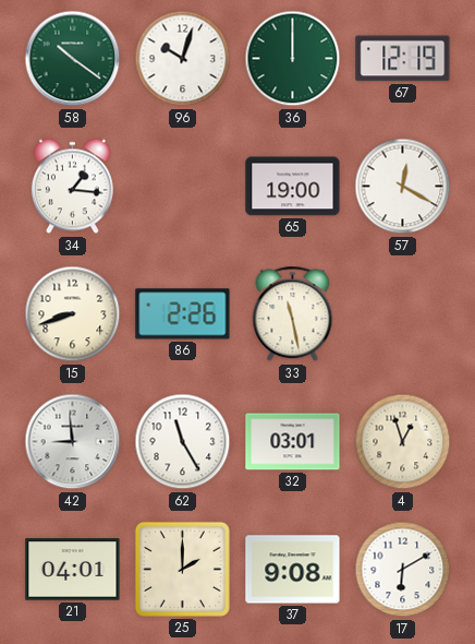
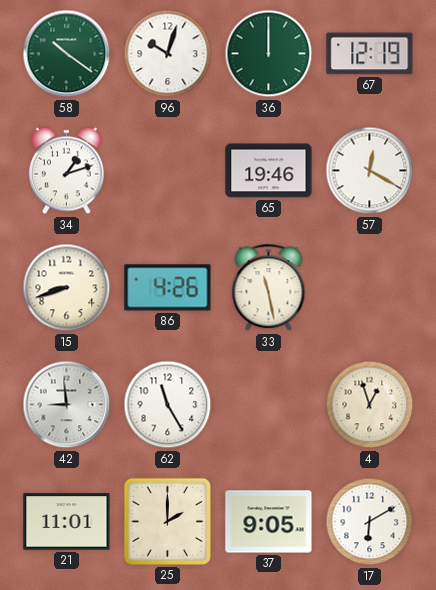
34: 1:16 -> 1:12 (66, 171)
65: 19:00 -> 19:46 (269, 171)
86: 2:26 -> 4:26 (168, 288)
32: 03:01 -> none (293, 442)
21: 04:01 -> 11:01 (67, 522)
37: 9:08 -> 9:05 (269, 522)
